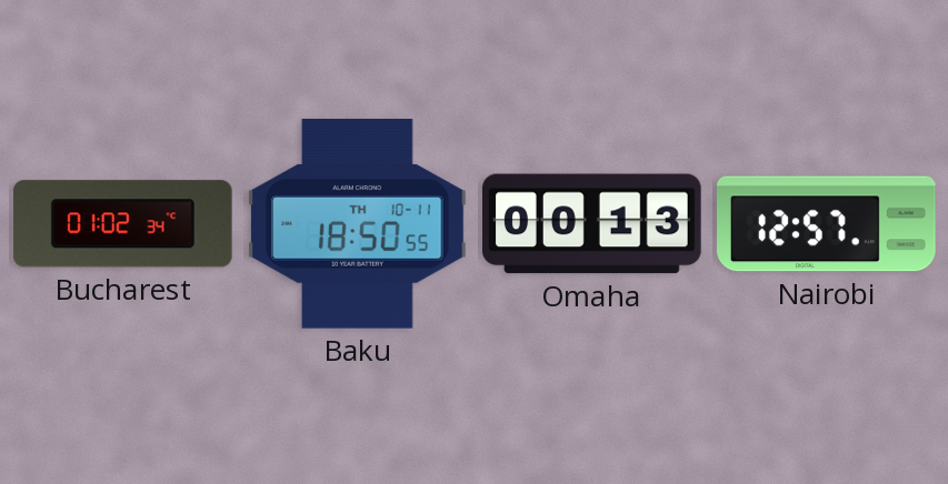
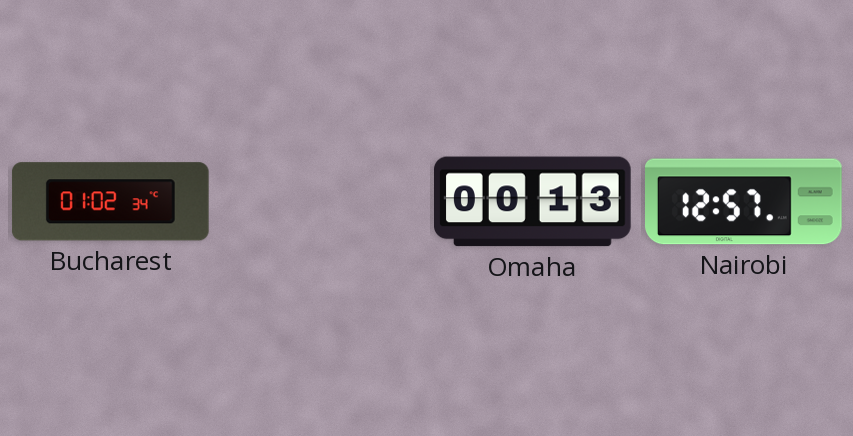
Baku: 18:50 -> none (358, 224)
